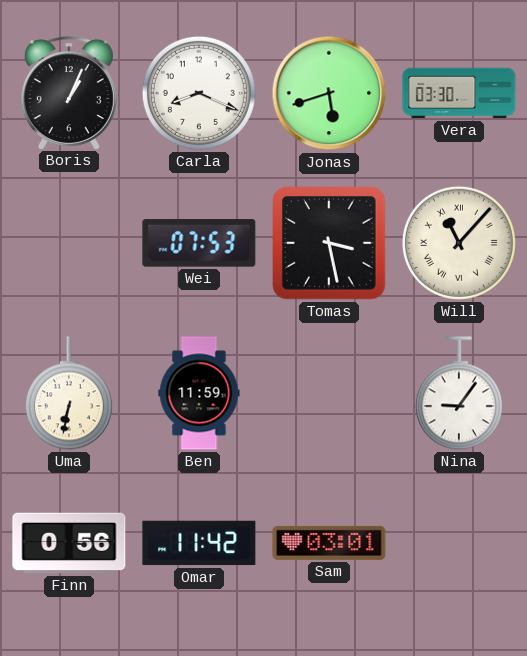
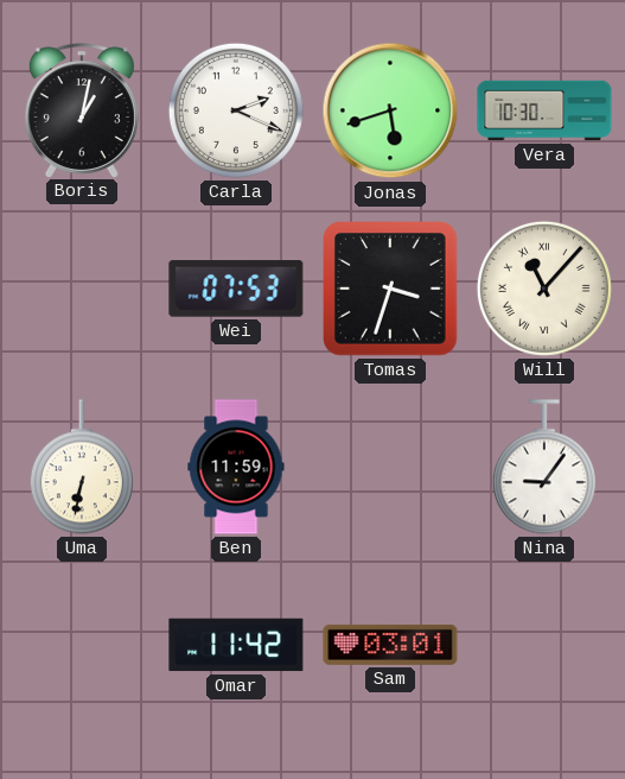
Boris: 1:04 -> 1:02 (82, 110)
Carla: 8:19 -> 2:19 (236, 110)
Vera: 03:30 -> 10:30 (544, 110)
Tomas: 3:28 -> 3:33 (390, 289)
Finn: 0:56 -> none (69, 543)
